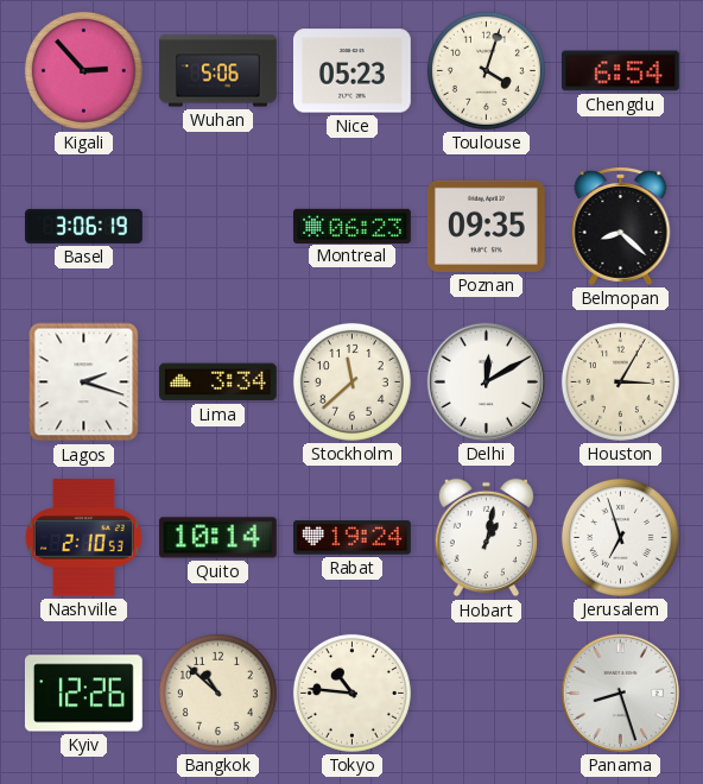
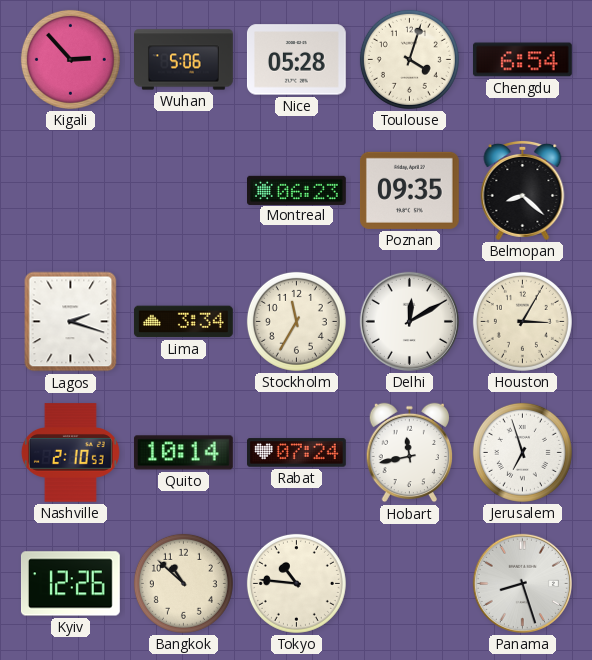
Nice: 05:23 -> 05:28 (296, 60)
Basel: 3:06 -> none (84, 226)
Stockholm: 11:38 -> 11:35 (296, 321)
Rabat: 19:24 -> 07:24 (297, 453)
Hobart: 1:02 -> 11:43 (409, 453)
